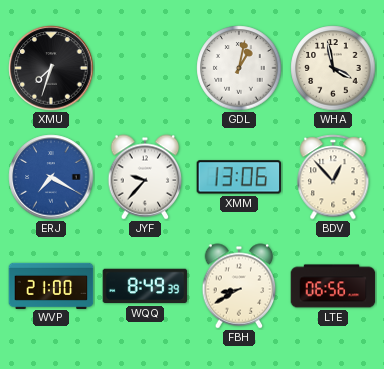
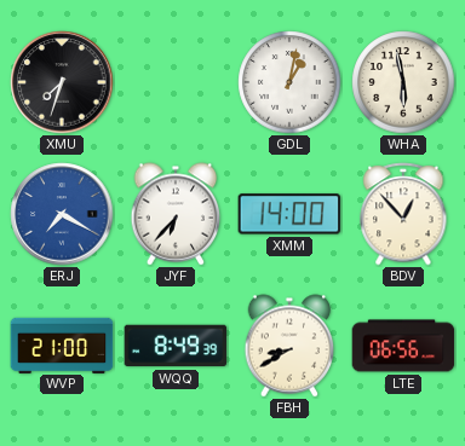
WHA: 3:58 -> 5:58 (403, 82)
JYF: 9:37 -> 6:37 (176, 214)
XMM: 13:06 -> 14:00 (289, 214)
